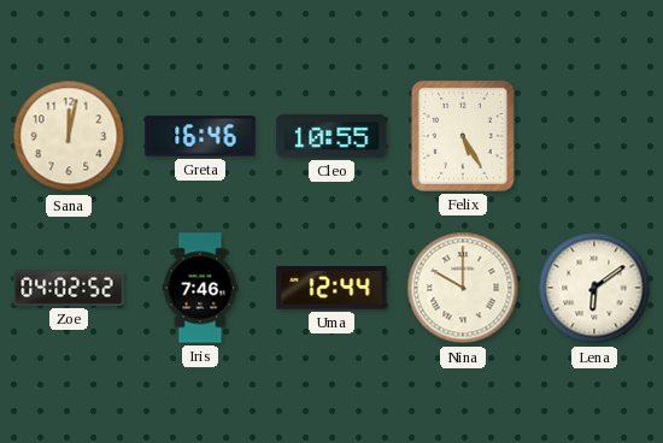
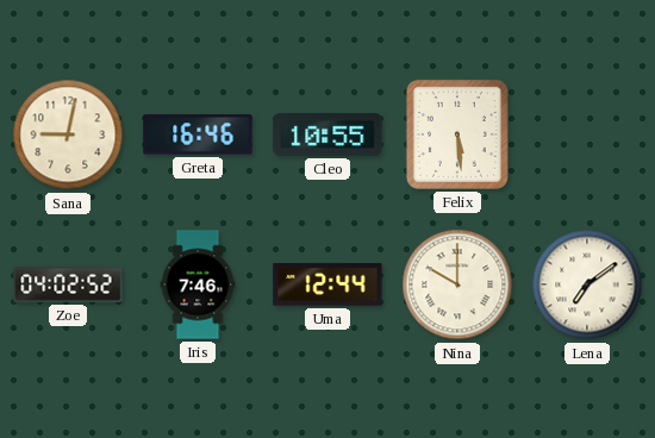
Sana: 12:02 -> 9:02 (68, 134)
Felix: 5:25 -> 5:29 (457, 134)
Lena: 6:09 -> 7:09 (587, 284)
